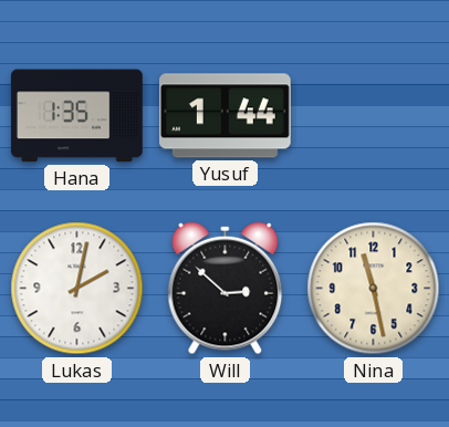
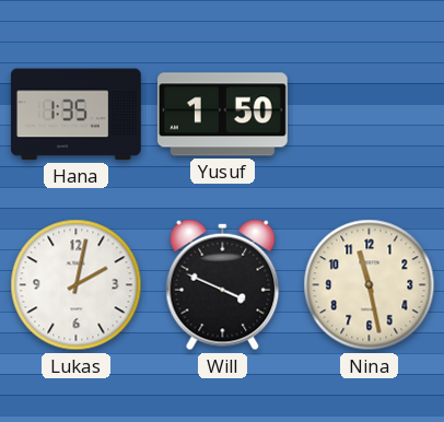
Yusuf: 1:44 -> 1:50 (222, 115)
Will: 2:52 -> 3:49 (223, 285)
